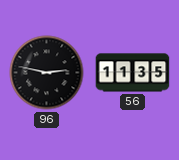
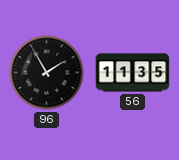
96: 2:47 -> 1:55 (47, 73)
